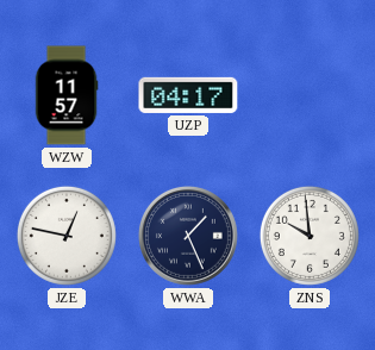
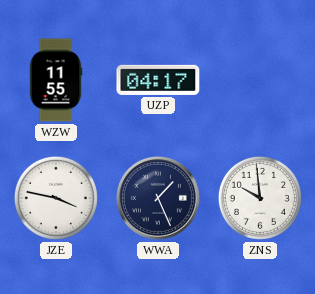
WZW: 11:57 -> 11:55 (56, 80)
JZE: 12:47 -> 3:47 (56, 198)
